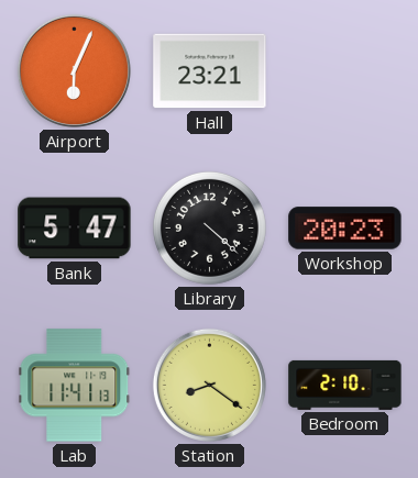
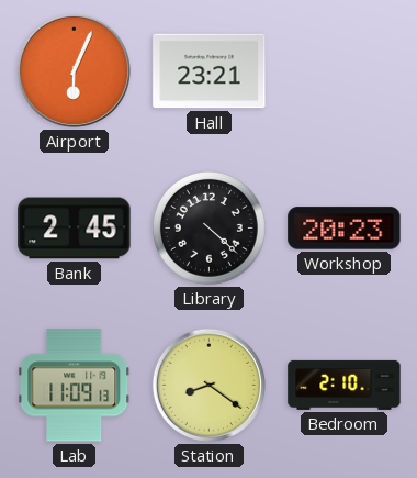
Bank: 5:47 -> 2:45 (75, 229)
Lab: 11:41 -> 11:09 (75, 386)
